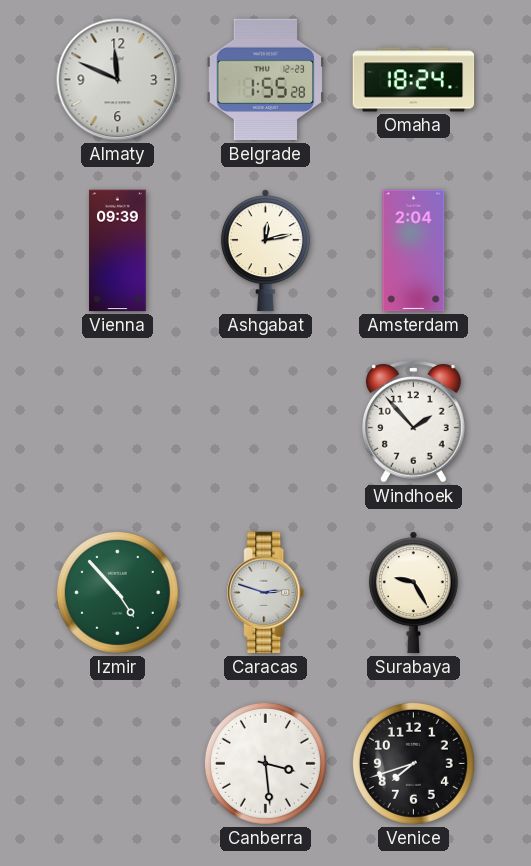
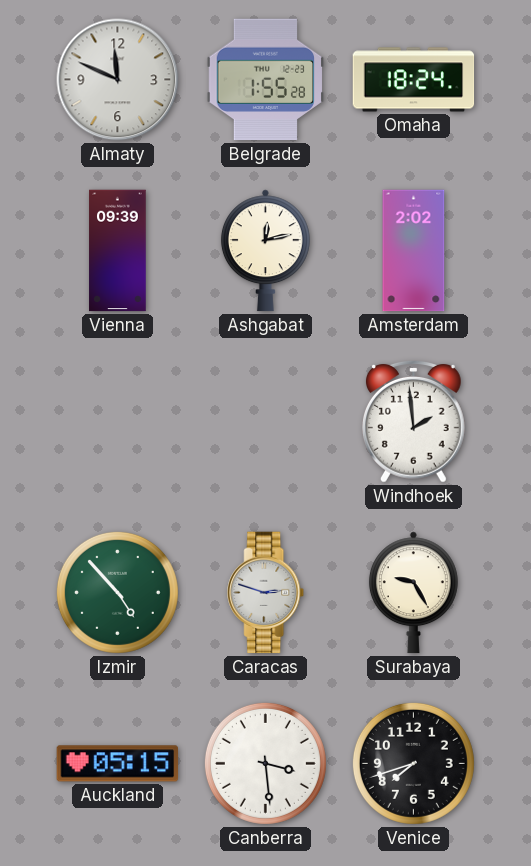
Amsterdam: 2:04 -> 2:02 (414, 251)
Windhoek: 1:53 -> 1:59 (414, 422)
Auckland: none -> 05:15 (118, 764)
